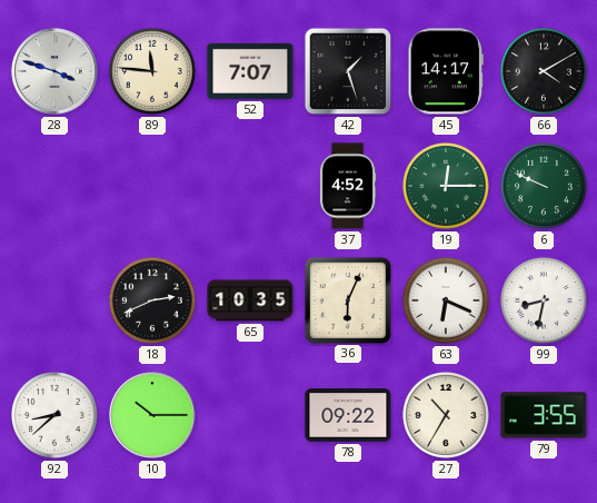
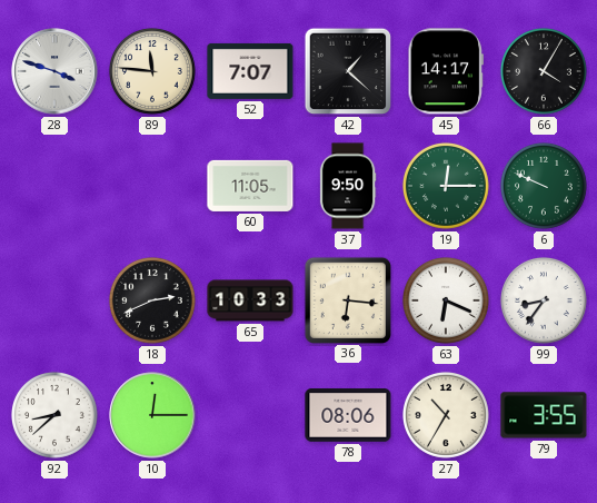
42: 1:27 -> 1:22 (348, 71)
66: 4:10 -> 4:05 (544, 71)
60: none -> 11:05 (250, 186)
37: 4:52 -> 9:50 (348, 186)
65: 10:35 -> 10:33 (250, 300)
36: 6:04 -> 6:16 (347, 299)
99: 8:32 -> 8:36 (544, 300)
10: 10:15 -> 12:15 (152, 415)
78: 09:22 -> 08:06 (348, 415)
